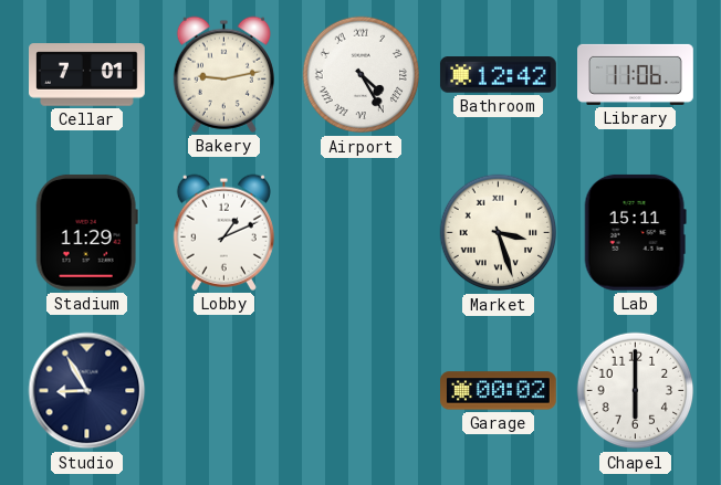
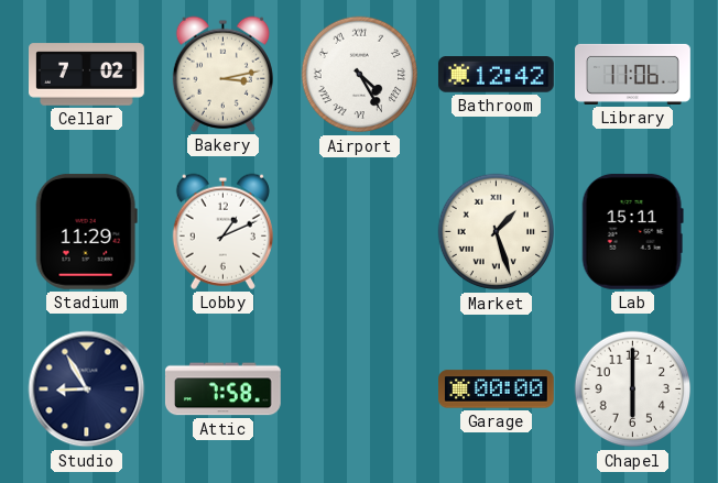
Cellar: 7:01 -> 7:02 (87, 75)
Bakery: 9:13 -> 3:13 (222, 74)
Market: 3:27 -> 1:27 (497, 232)
Attic: none -> 7:58 (222, 389)
Garage: 00:02 -> 00:00 (497, 389)
